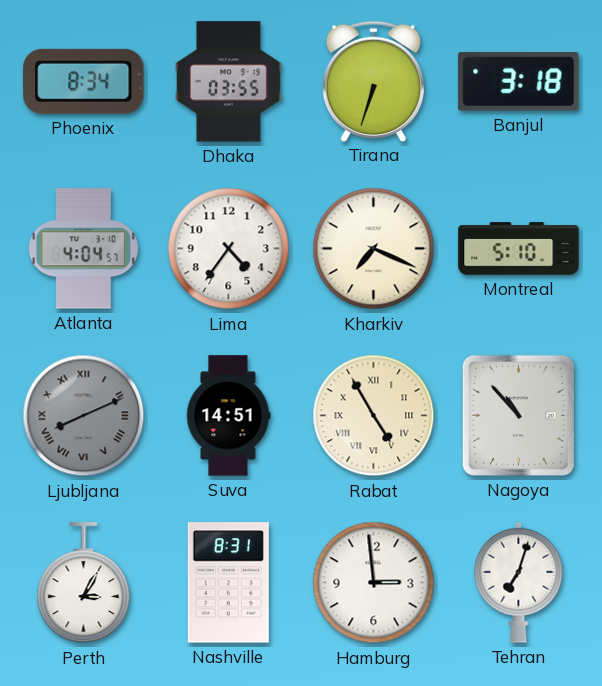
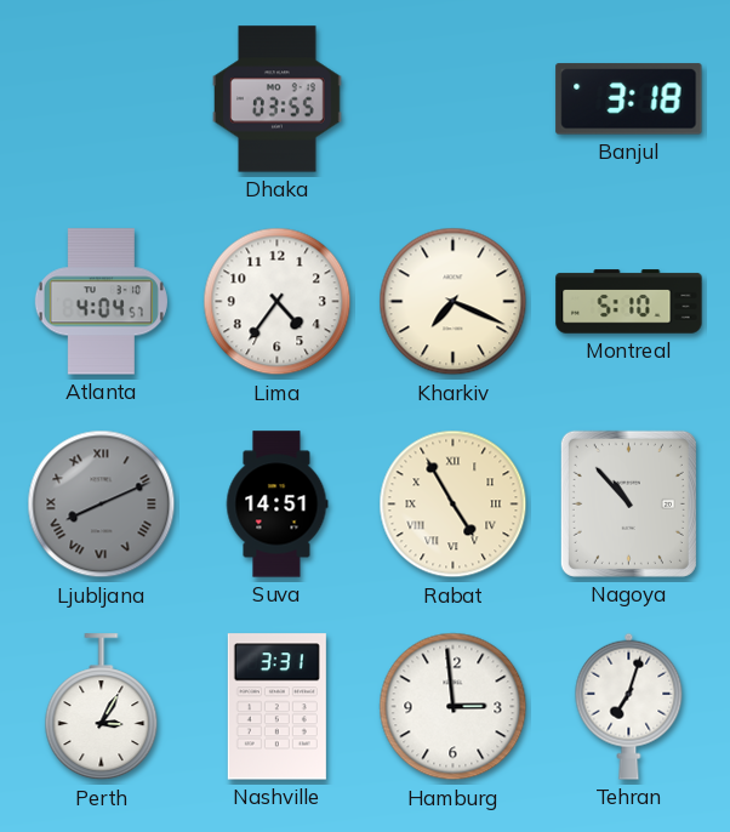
Phoenix: 8:34 -> none (84, 81)
Tirana: 6:33 -> none (373, 81)
Nashville: 8:31 -> 3:31 (276, 707)
